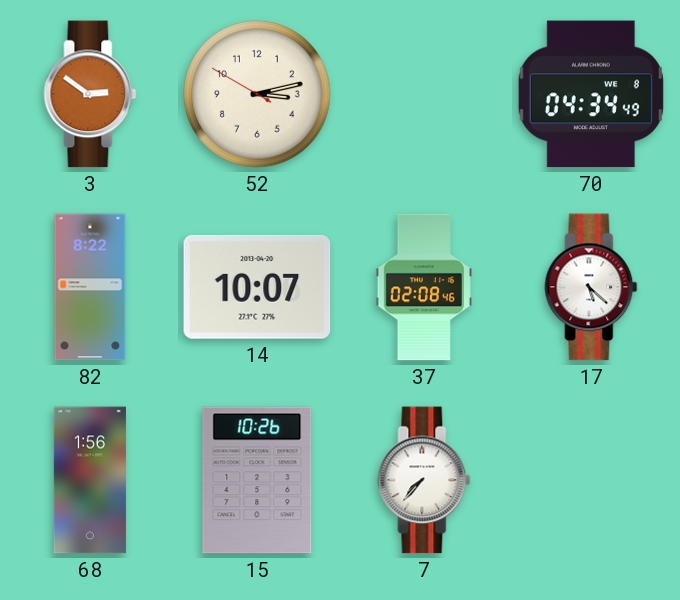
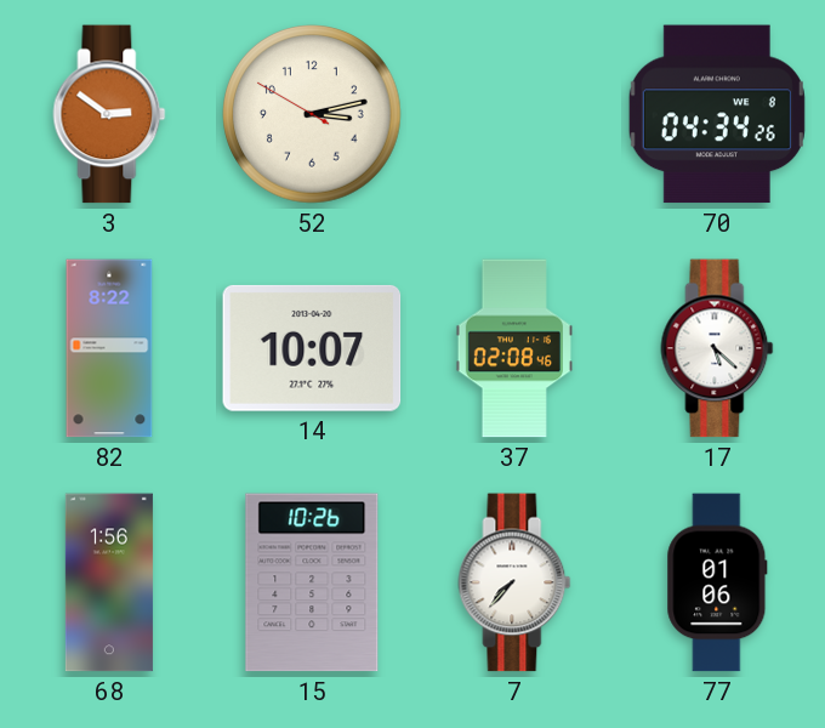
70: 04:34:49 -> 04:34:26 (717, 114)
77: none -> 01:06 (717, 582)
